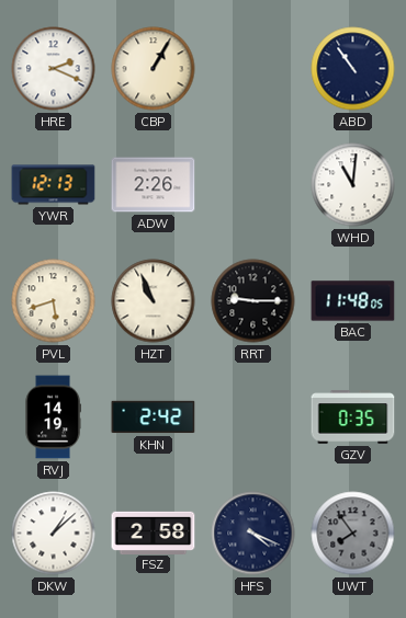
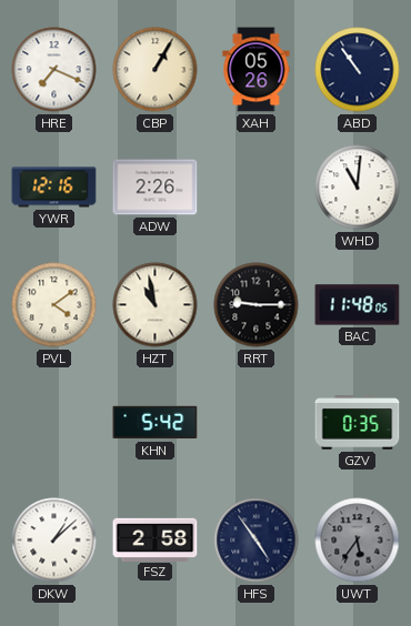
HRE: 2:19 -> 7:19 (54, 70)
XAH: none -> 05:26 (257, 70)
YWR: 12:13 -> 12:16 (54, 188)
PVL: 5:42 -> 4:09 (54, 305)
HZT: 10:56 -> 10:58 (156, 305)
RVJ: 14:19 -> none (53, 417)
KHN: 2:42 -> 5:42 (156, 423)
HFS: 4:19 -> 4:54 (257, 541)
UWT: 7:54 -> 5:36 (358, 541)
